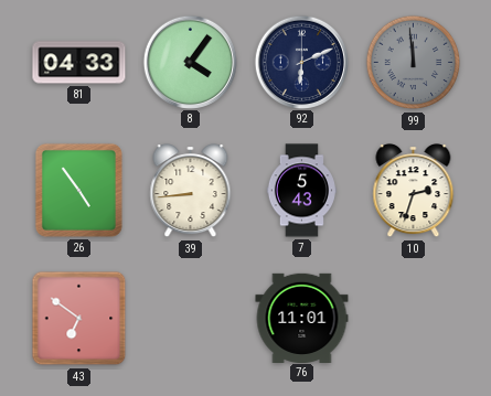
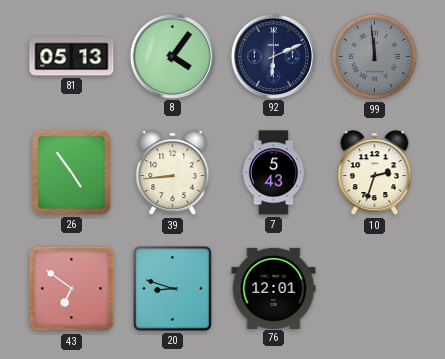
81: 04:33 -> 05:13 (72, 57)
20: none -> 8:48 (173, 289)
76: 11:01 -> 12:01 (274, 288)
